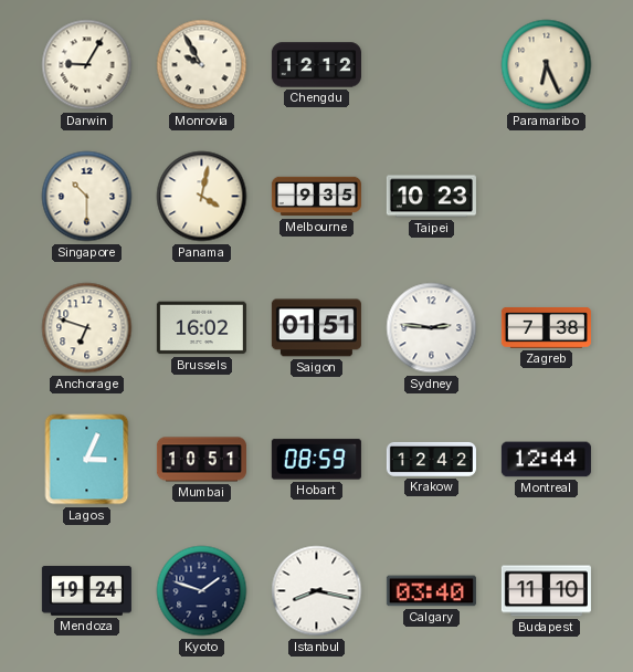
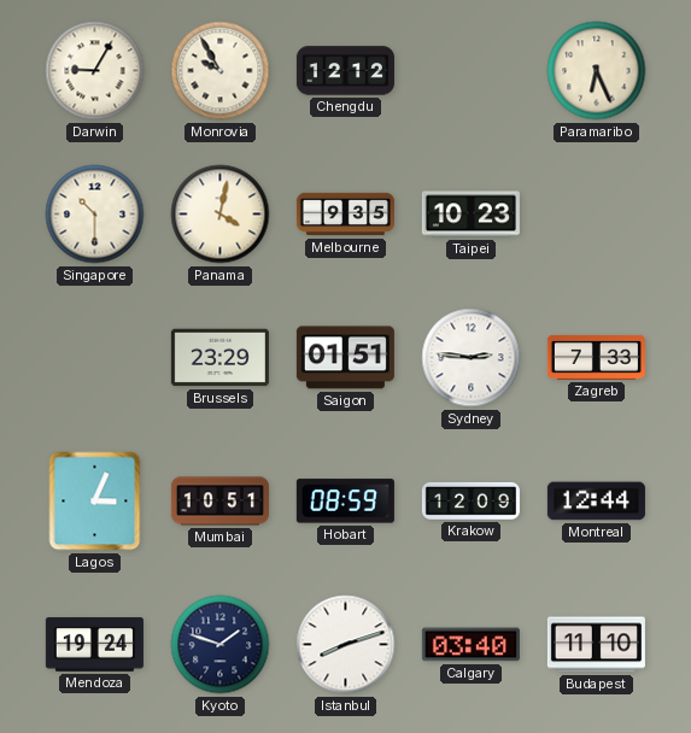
Anchorage: 6:48 -> none (87, 328)
Brussels: 16:02 -> 23:29 (219, 358)
Zagreb: 7:38 -> 7:33 (596, 357)
Krakow: 12:42 -> 12:09 (470, 500)
Istanbul: 8:17 -> 8:12 (346, 645)
